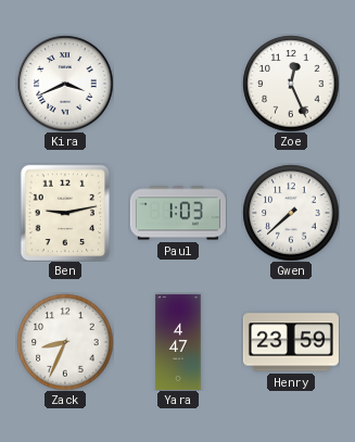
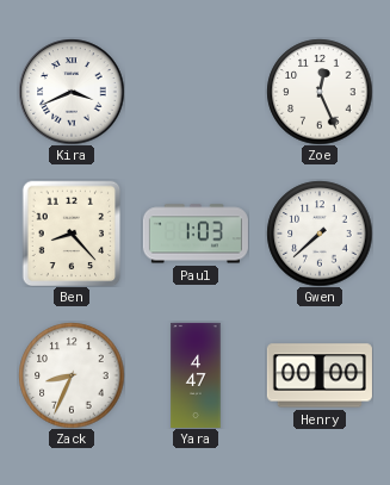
Ben: 9:13 -> 8:23 (72, 234)
Henry: 23:59 -> 00:00 (320, 375)
